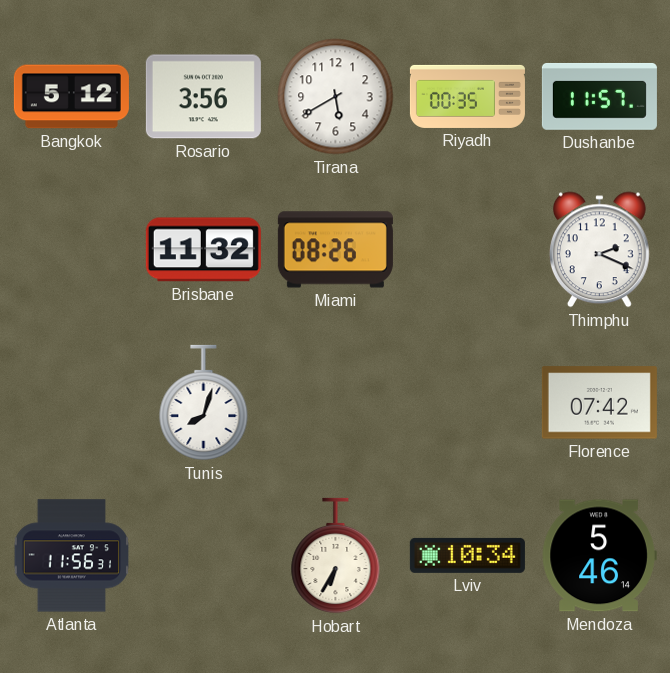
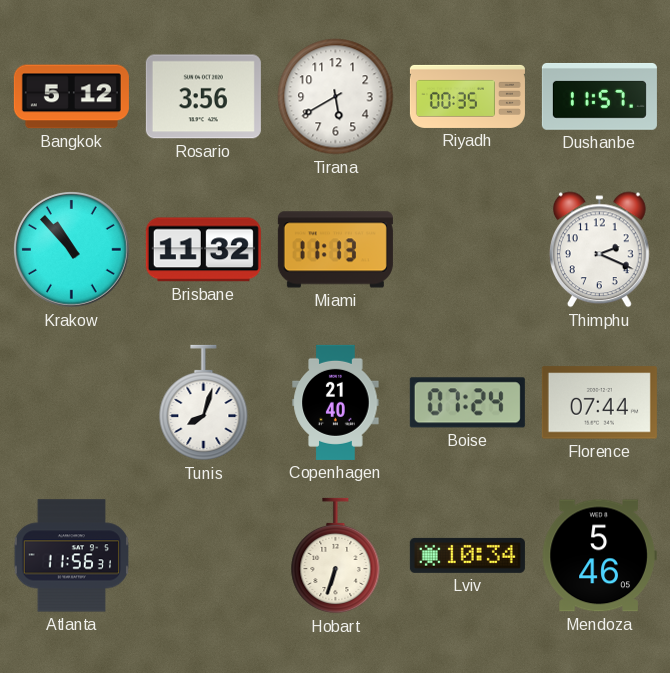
Krakow: none -> 10:53 (71, 249)
Miami: 08:26 -> 11:13 (335, 250)
Copenhagen: none -> 21:40 (336, 402)
Boise: none -> 07:24 (467, 403)
Florence: 07:42 -> 07:44 (599, 403)
Hobart: 6:35 -> 6:33 (336, 556)
Mendoza: 5:46:14 -> 5:46:05 (599, 556)
